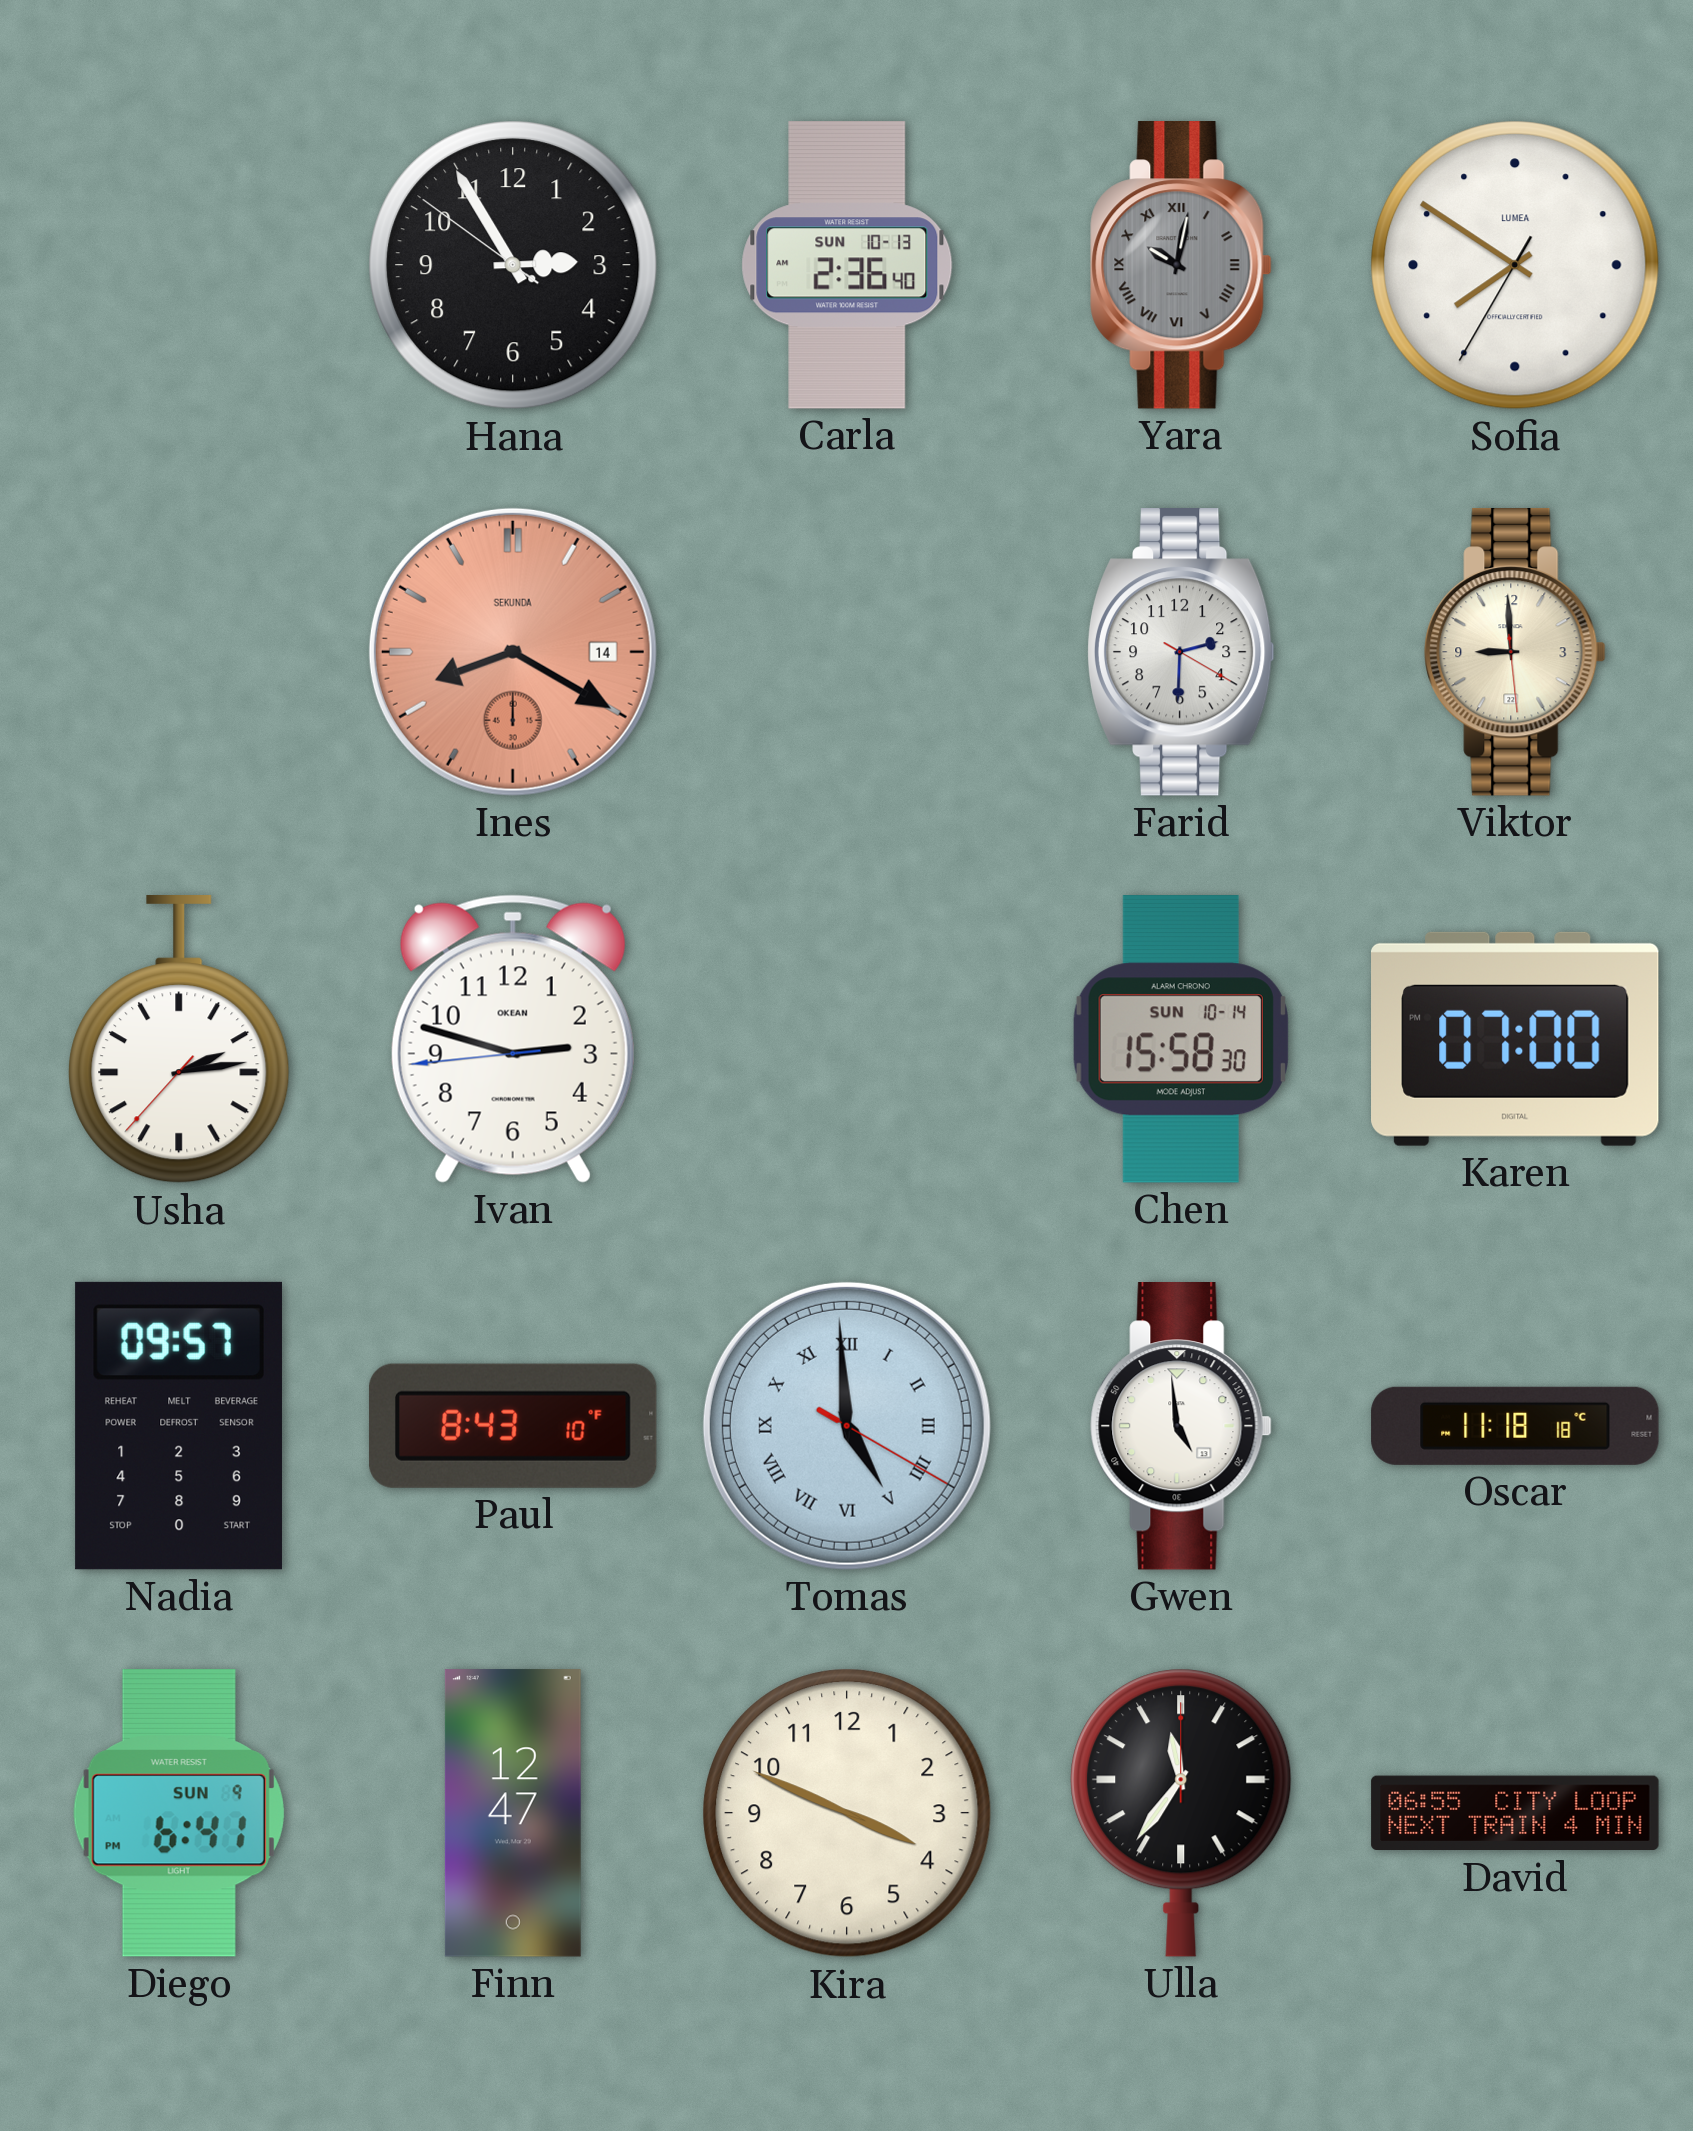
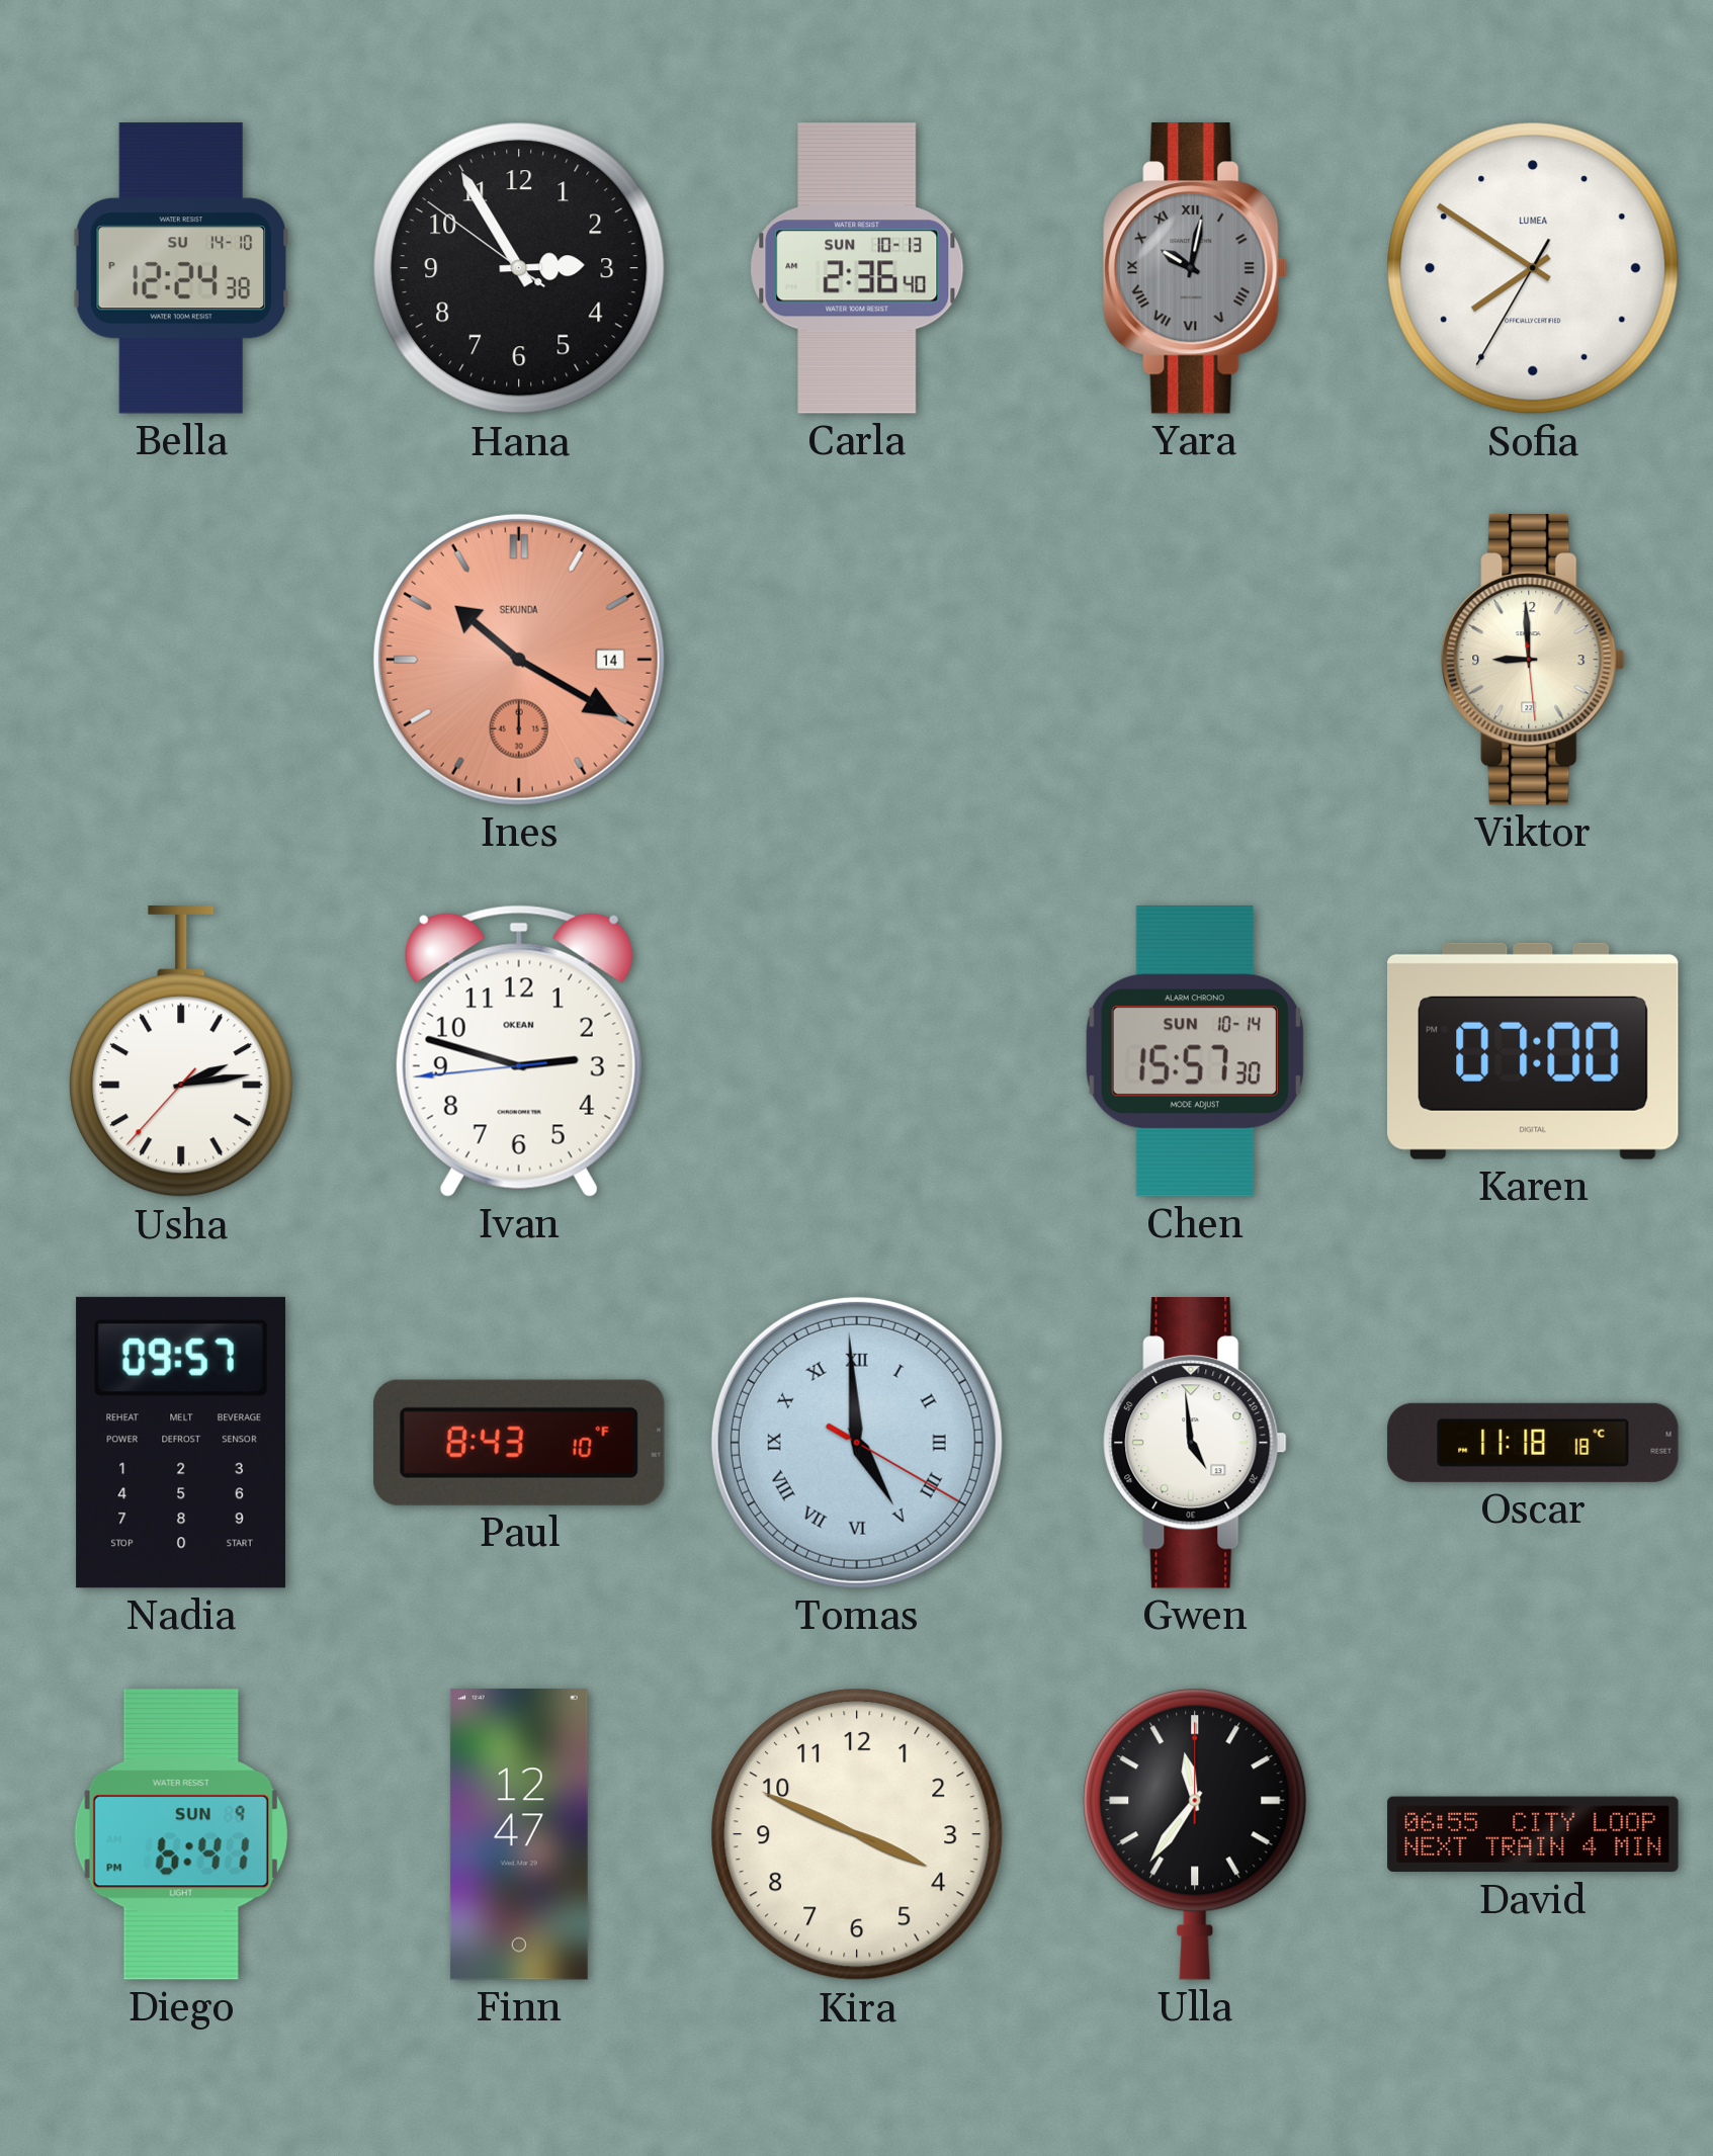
Bella: none -> 12:24 (180, 268)
Ines: 8:20 -> 10:20 (519, 660)
Farid: 2:30 -> none (1181, 653)
Chen: 15:58 -> 15:57 (1195, 1051)
